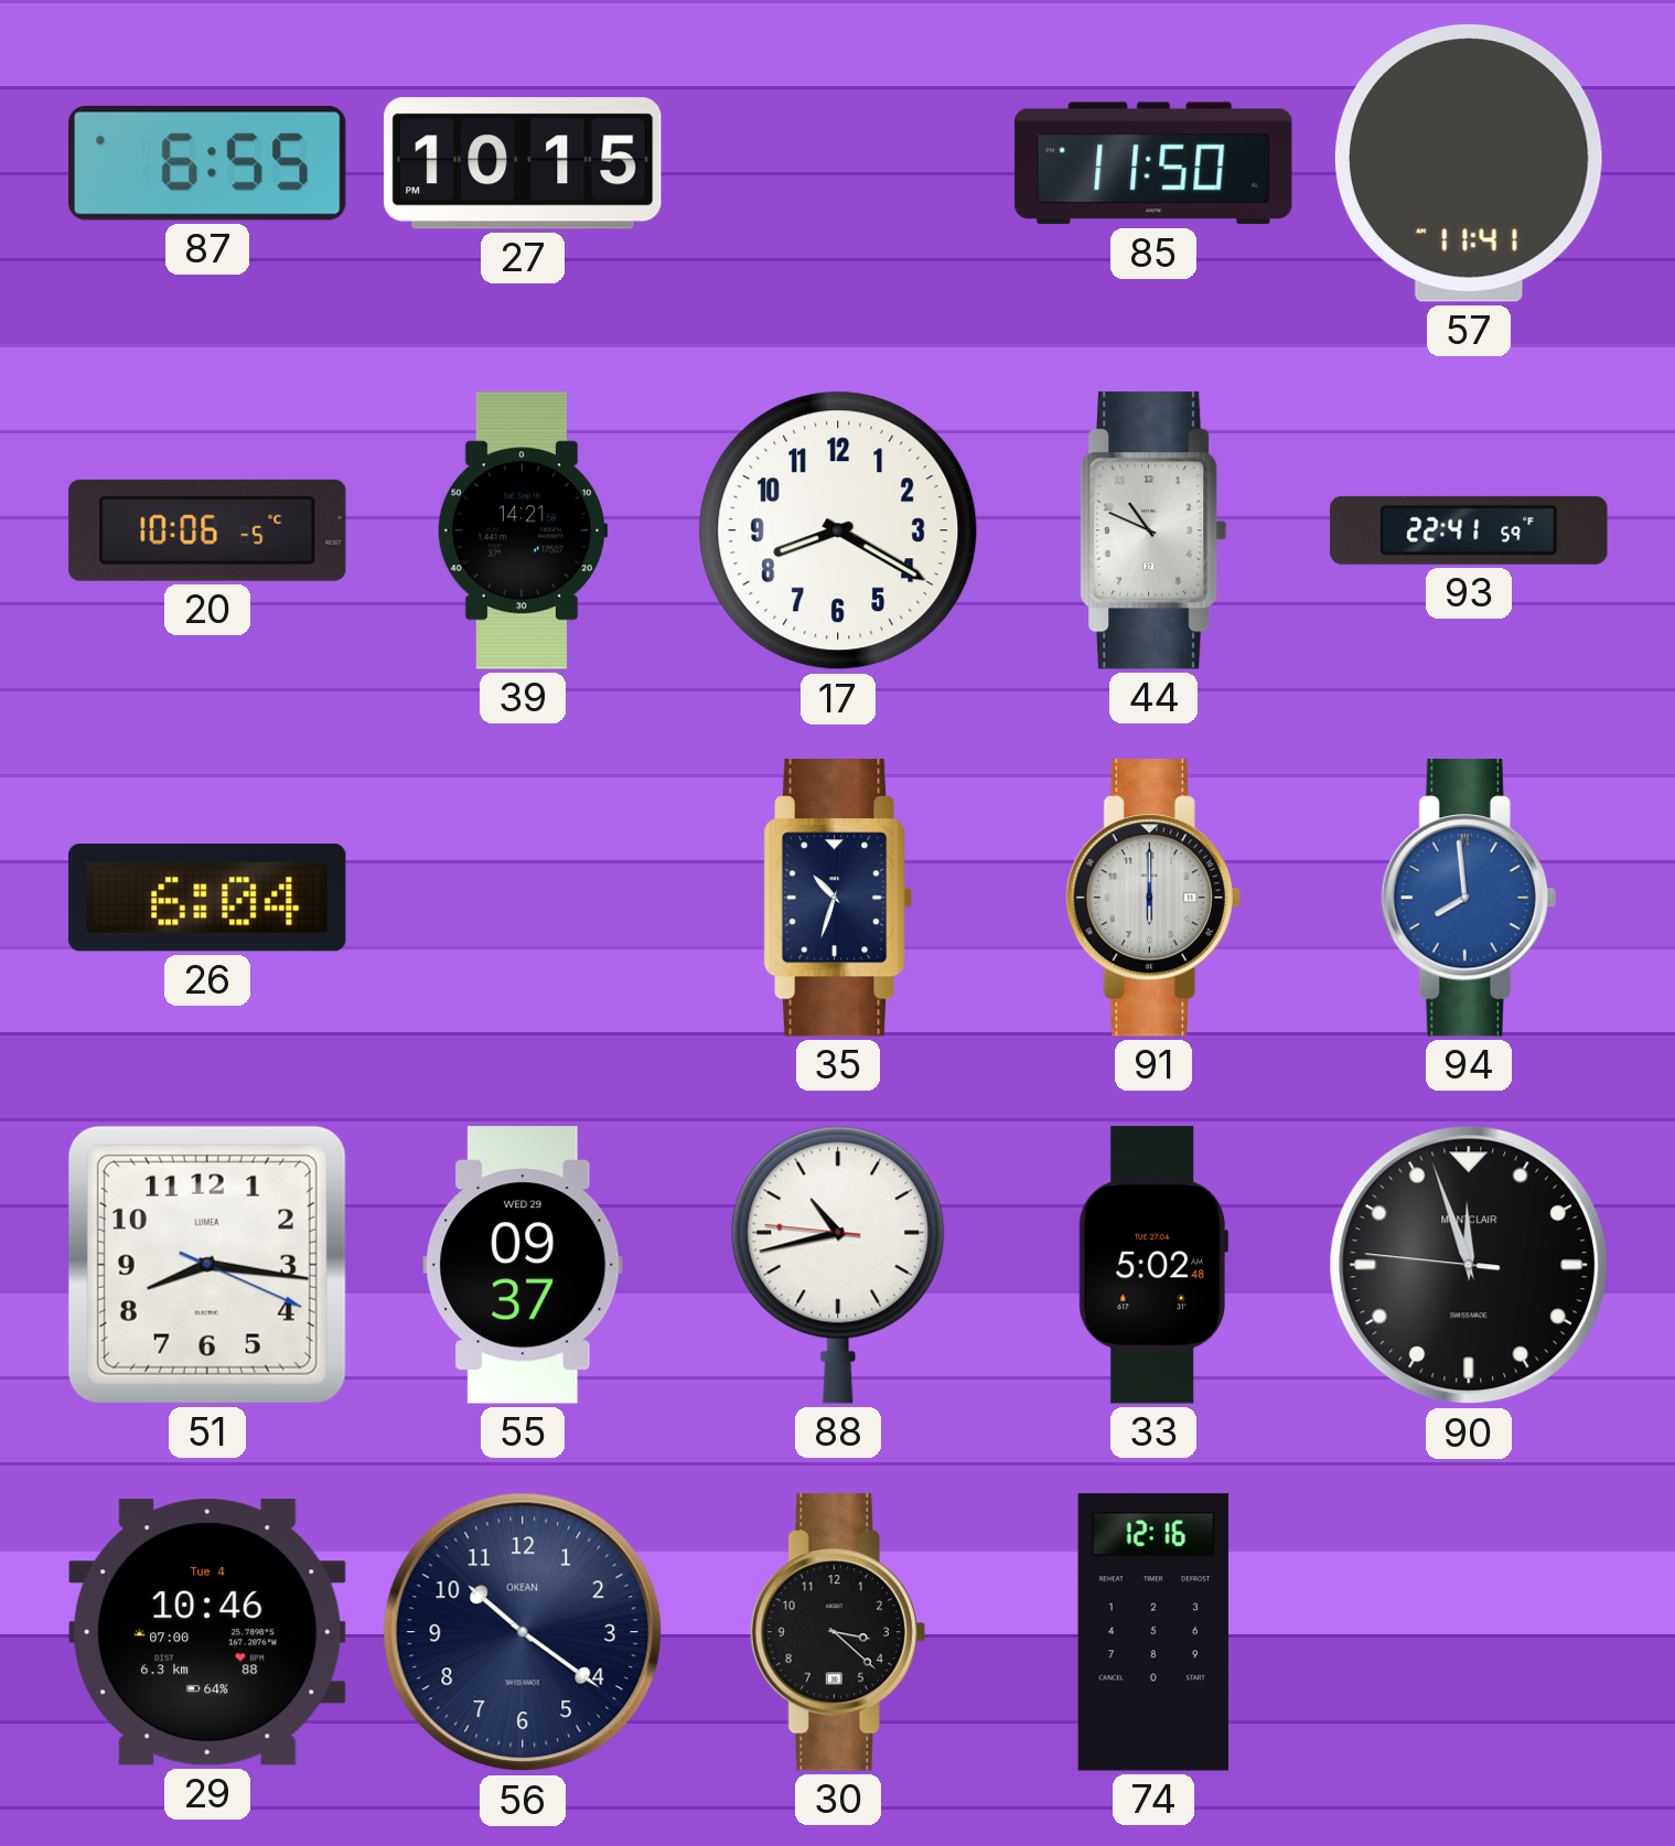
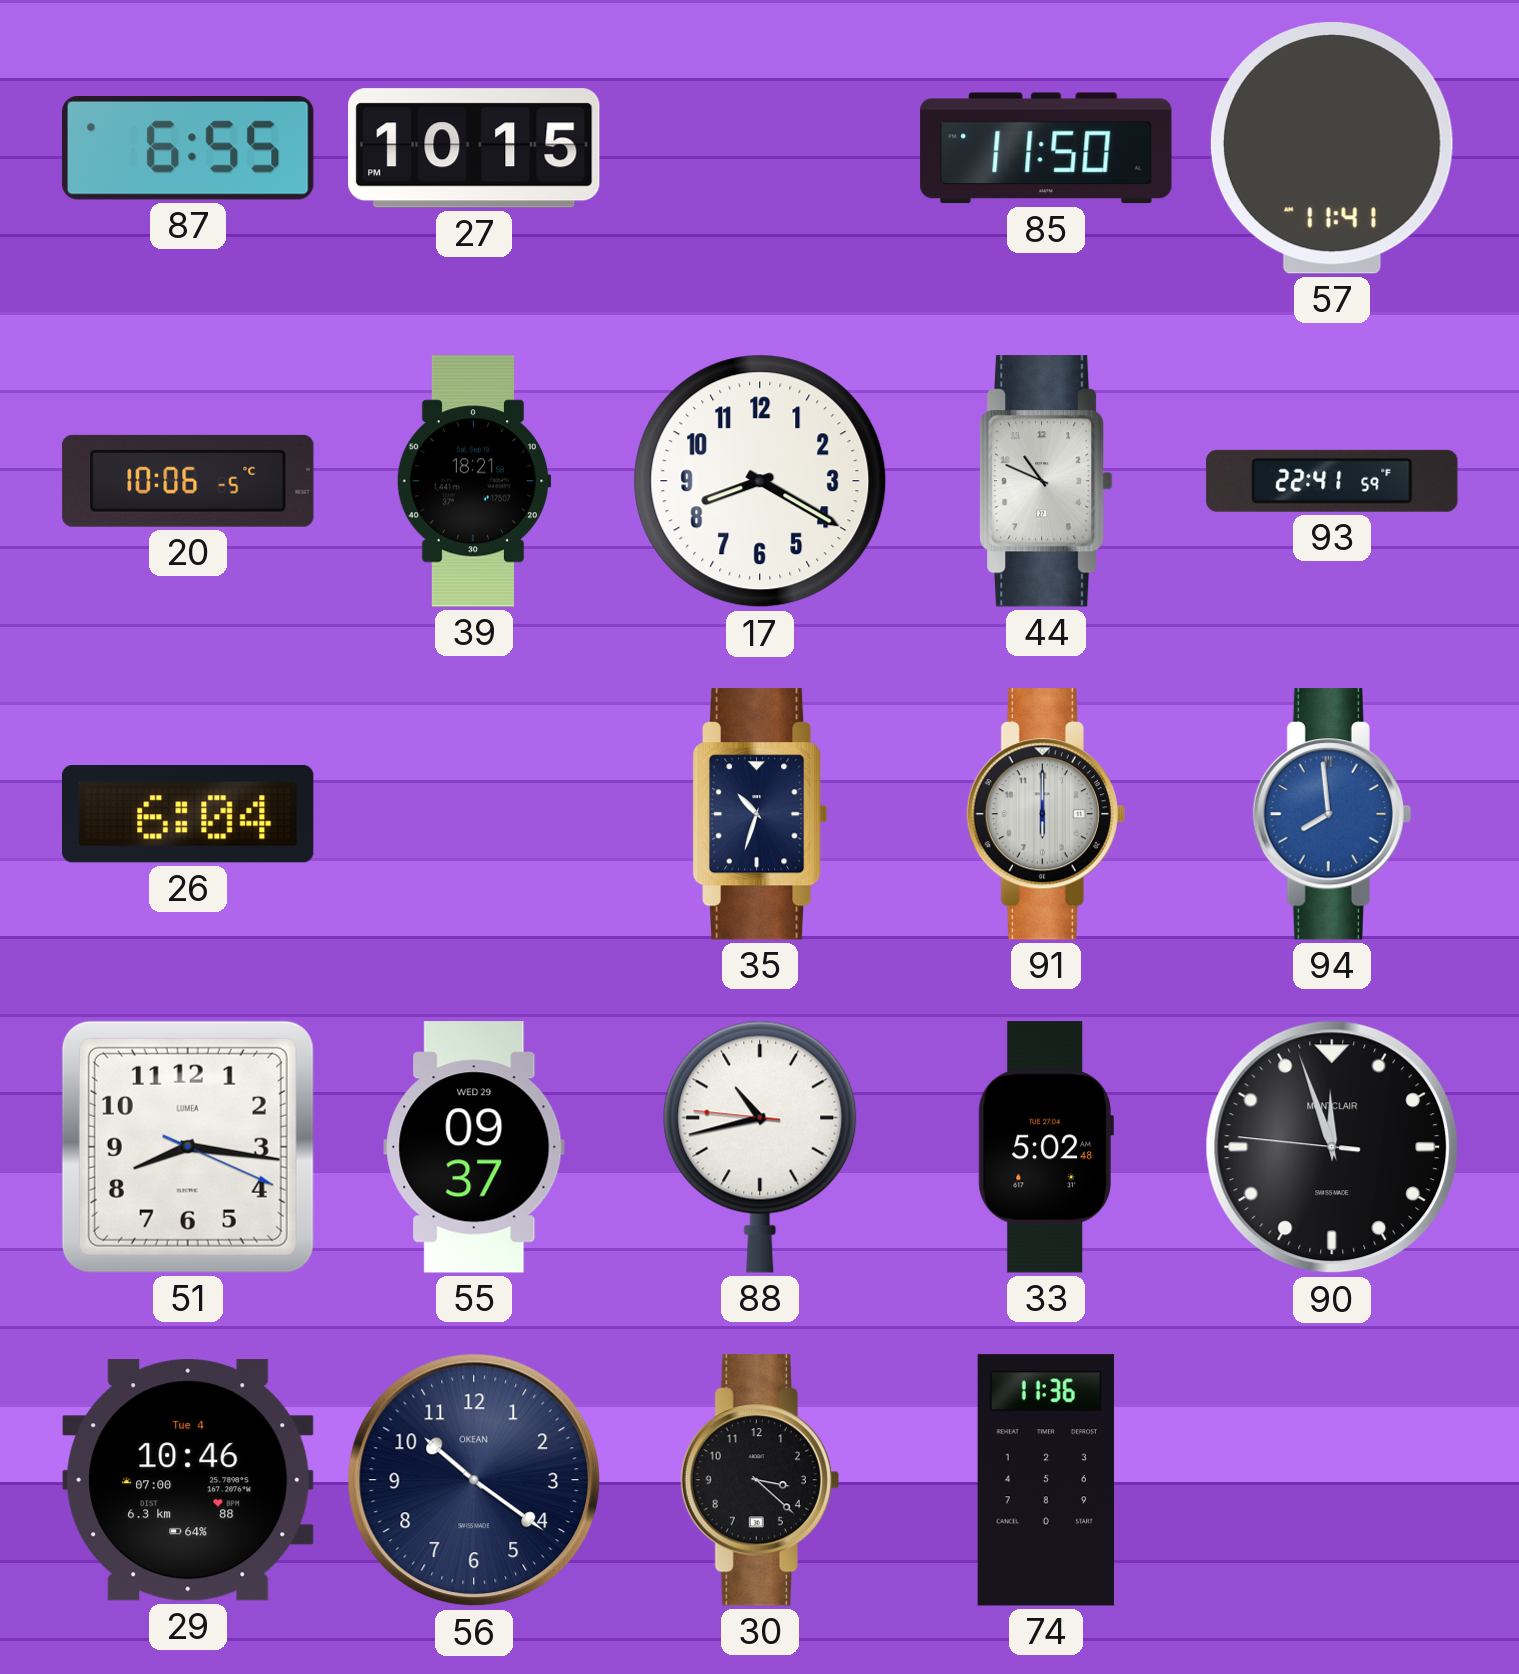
39: 14:21 -> 18:21 (474, 481)
74: 12:16 -> 11:36 (1045, 1480)
